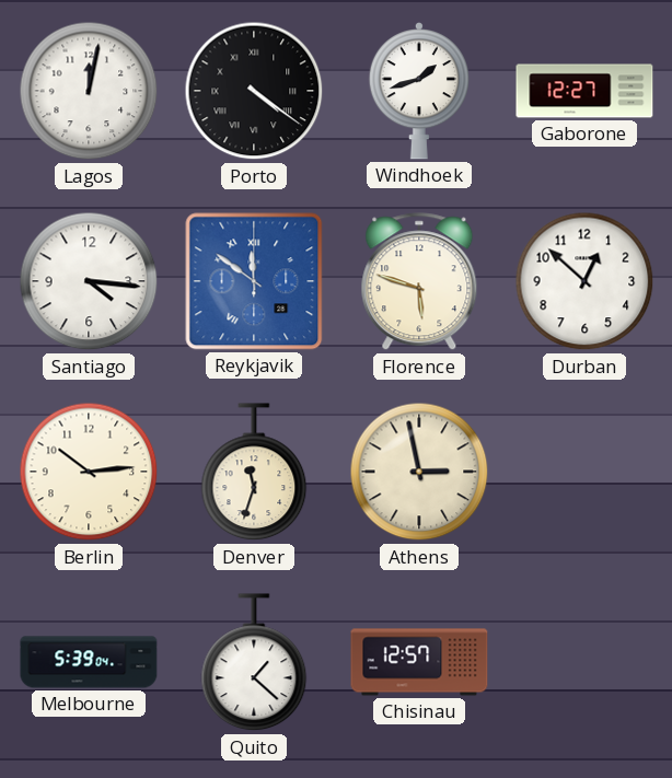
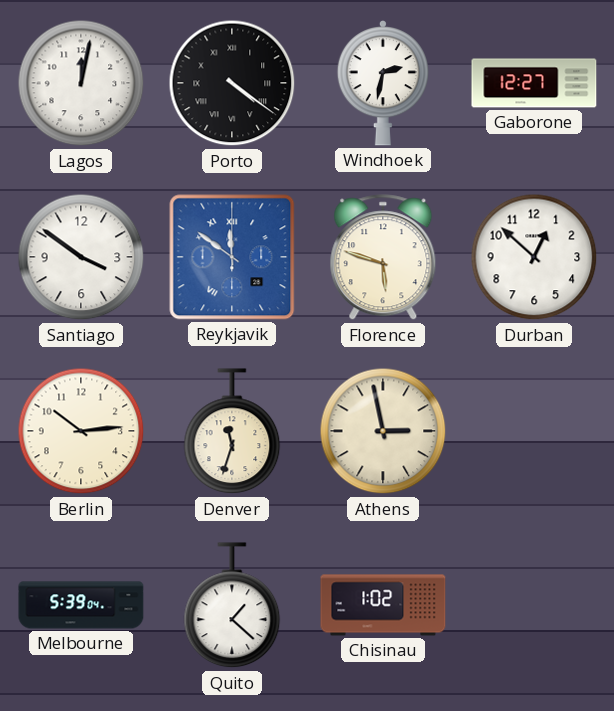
Windhoek: 1:42 -> 2:32 (383, 84)
Santiago: 4:16 -> 3:51 (81, 257)
Chisinau: 12:57 -> 1:02 (383, 605)
